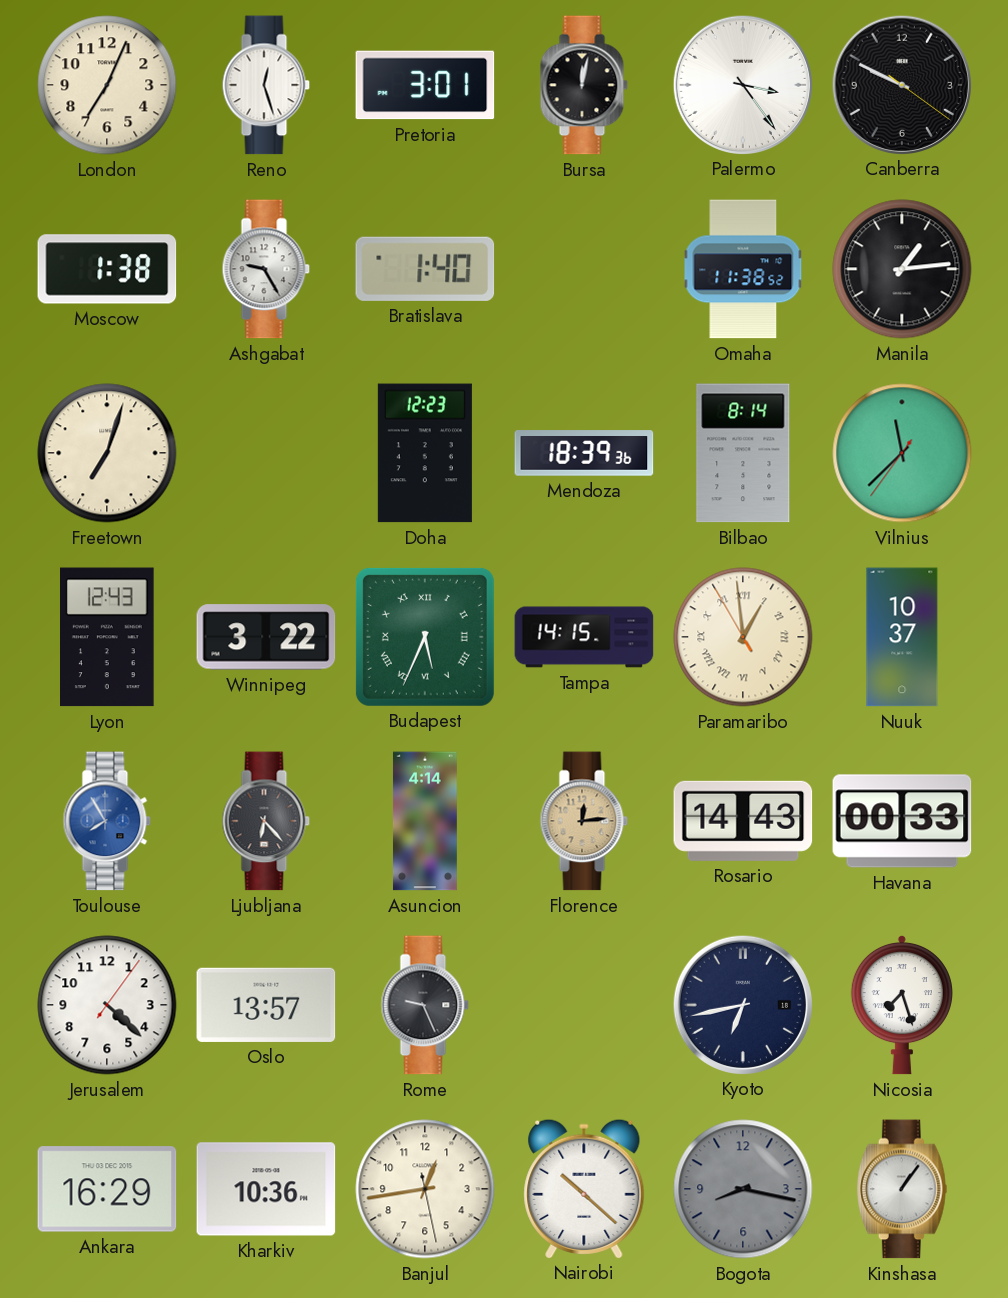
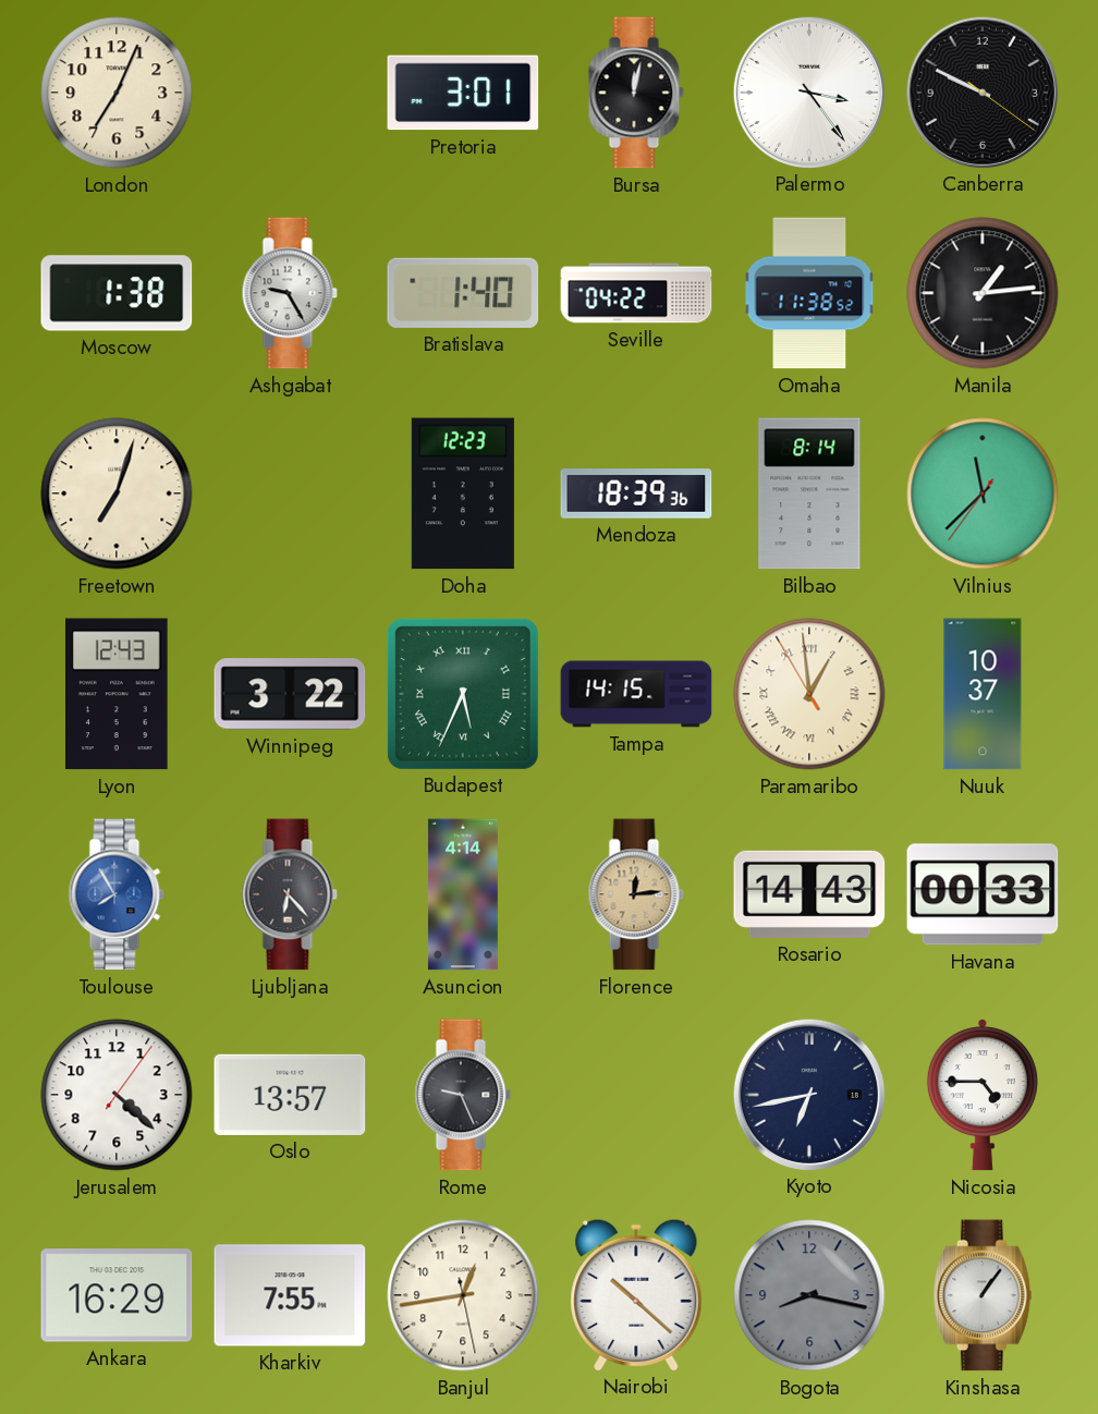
Reno: 12:27 -> none (266, 85)
Seville: none -> 04:22 (636, 293)
Nicosia: 7:27 -> 4:45 (983, 1095)
Kharkiv: 10:36 -> 7:55 (290, 1295)
